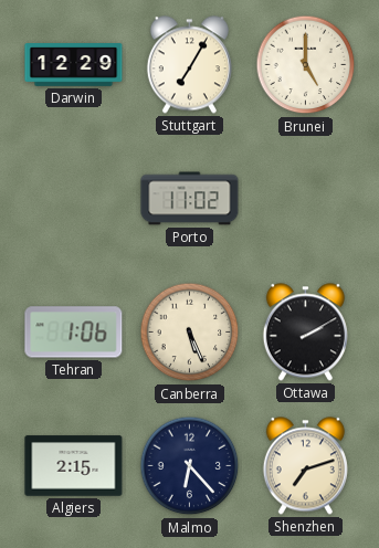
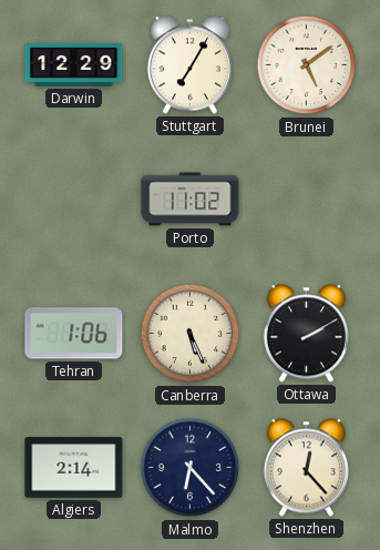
Brunei: 5:00 -> 5:09 (307, 65)
Algiers: 2:15 -> 2:14 (74, 468)
Shenzhen: 7:12 -> 12:23 (306, 468)
